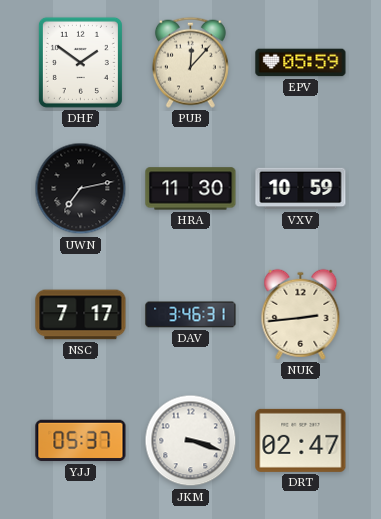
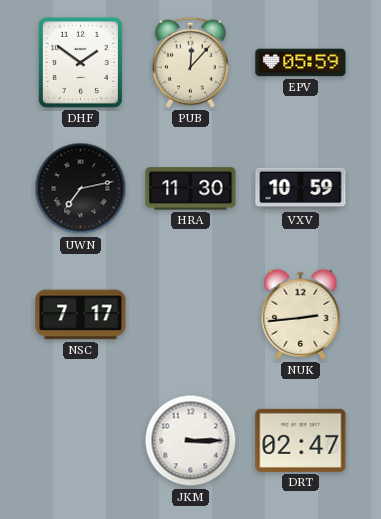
DAV: 3:46 -> none (191, 315)
YJJ: 05:37 -> none (81, 441)
JKM: 3:18 -> 3:15 (191, 441)
